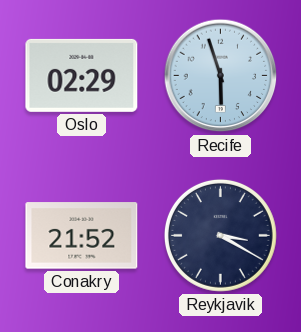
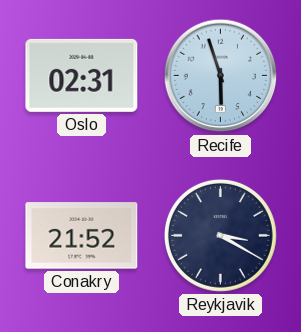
Oslo: 02:29 -> 02:31 (82, 75)
